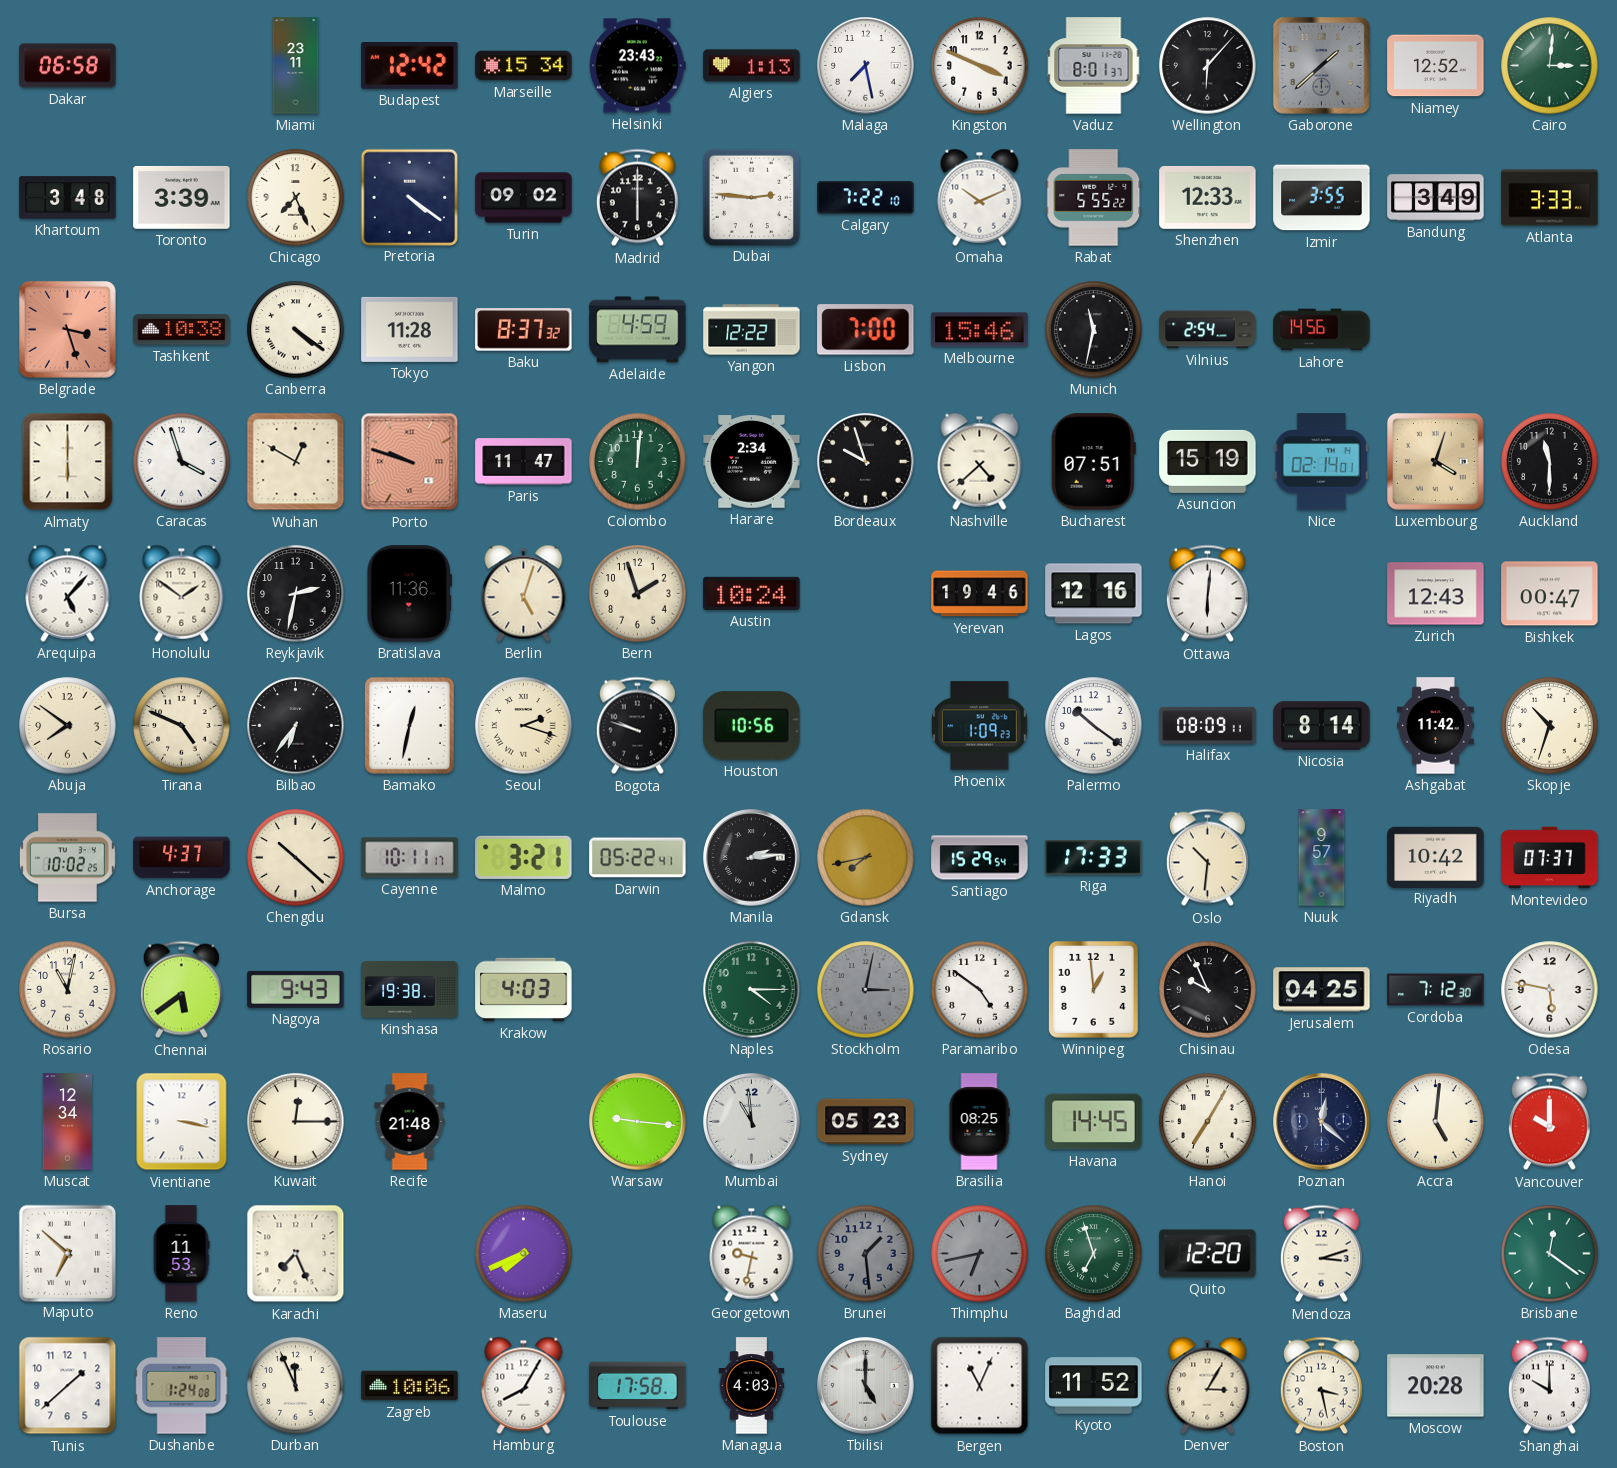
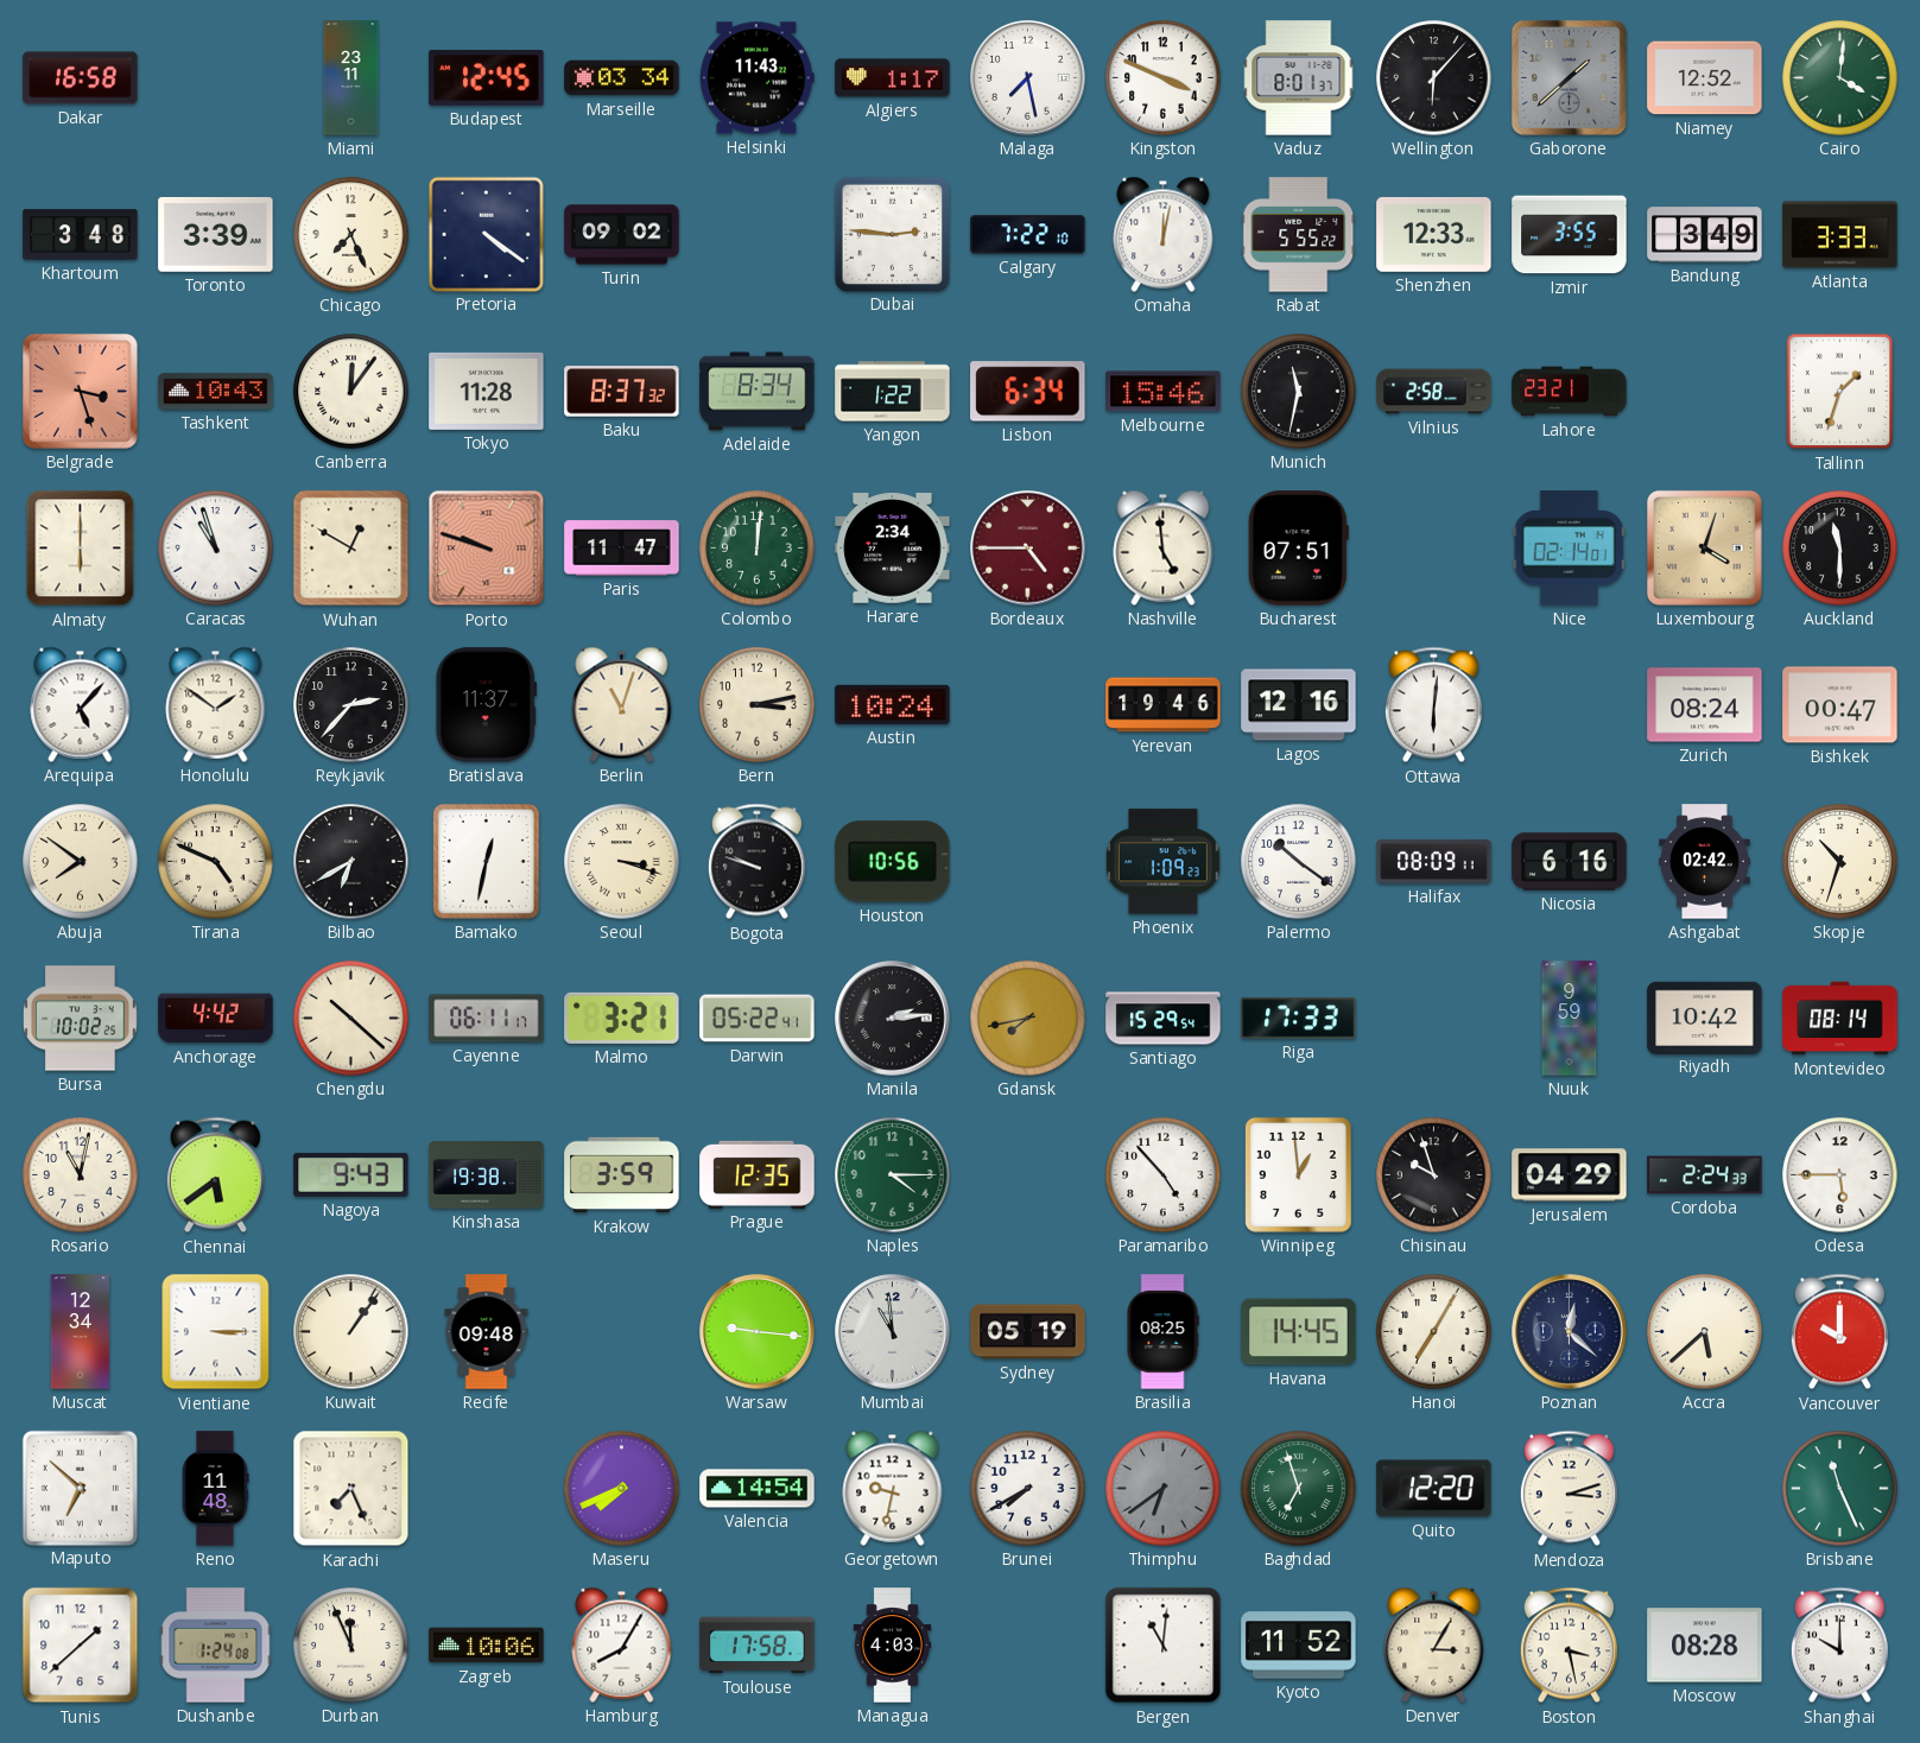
Dakar: 06:58 -> 16:58 (81, 78)
Budapest: 12:42 -> 12:45 (487, 78)
Marseille: 15:34 -> 03:34 (622, 78)
Helsinki: 23:43 -> 11:43 (758, 78)
Algiers: 1:13 -> 1:17 (893, 78)
Cairo: 3:01 -> 4:01 (1840, 78)
Madrid: 6:00 -> none (637, 198)
Omaha: 10:11 -> 12:02 (1164, 234)
Tashkent: 10:38 -> 10:43 (216, 392)
Canberra: 4:21 -> 12:06 (351, 392)
Adelaide: 4:59 -> 8:34 (758, 392)
Yangon: 12:22 -> 1:22 (893, 392)
Lisbon: 7:00 -> 6:34 (1028, 392)
Vilnius: 2:54 -> 2:58 (1434, 392)
Lahore: 14:56 -> 23:21 (1570, 392)
Tallinn: none -> 1:33 (1840, 392)
Caracas: 3:57 -> 10:57 (216, 549)
Bordeaux: 9:57 -> 4:45 (1028, 549)
Bordeaux dial: black -> burgundy (1028, 549)
Nashville: 4:38 -> 4:59 (1164, 547)
Asuncion: 15:19 -> none (1208, 461)
Reykjavik: 2:32 -> 2:37 (351, 705)
Bratislava: 11:36 -> 11:37 (486, 705)
Berlin: 5:03 -> 11:03 (622, 704)
Bern: 1:57 -> 3:13 (758, 705)
Zurich: 12:43 -> 08:24 (1705, 705)
Bilbao: 6:36 -> 6:40 (351, 862)
Seoul: 2:18 -> 3:18 (622, 862)
Nicosia: 8:14 -> 6:16 (1570, 862)
Ashgabat: 11:42 -> 02:42 (1705, 862)
Anchorage: 4:37 -> 4:42 (216, 1019)
Cayenne: 10:11 -> 06:11 (487, 1019)
Oslo: 10:31 -> none (1207, 858)
Nuuk: 9:57 -> 9:59 (1570, 1019)
Montevideo: 07:37 -> 08:14 (1840, 1019)
Krakow: 4:03 -> 3:59 (622, 1175)
Prague: none -> 12:35 (758, 1174)
Stockholm: 3:02 -> none (866, 990)
Paramaribo: 4:51 -> 4:53 (1164, 1175)
Chisinau: 9:56 -> 9:57 (1434, 1175)
Jerusalem: 04:25 -> 04:29 (1570, 1175)
Cordoba: 7:12 -> 2:24 (1705, 1175)
Odesa: 5:47 -> 5:45 (1840, 1175)
Vientiane: 3:17 -> 3:15 (216, 1332)
Kuwait: 12:15 -> 1:06 (351, 1332)
Recife: 21:48 -> 09:48 (487, 1332)
Sydney: 05:23 -> 05:19 (1028, 1332)
Accra: 5:01 -> 5:38 (1705, 1332)
Reno: 11:53 -> 11:48 (215, 1489)
Valencia: none -> 14:54 (758, 1489)
Brunei: 1:29 -> 7:40 (1028, 1489)
Brunei dial: grey -> white (1028, 1489)
Thimphu: 6:43 -> 6:39 (1164, 1489)
Brisbane: 12:21 -> 11:26 (1840, 1489)
Tbilisi: 5:00 -> none (866, 1386)
Bergen: 11:04 -> 11:01 (1164, 1646)
Moscow: 20:28 -> 08:28 (1705, 1646)
